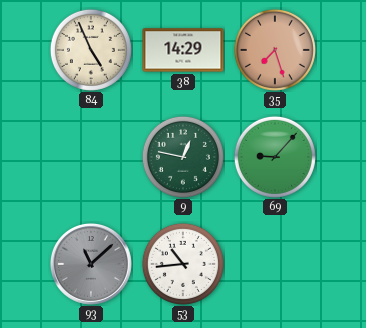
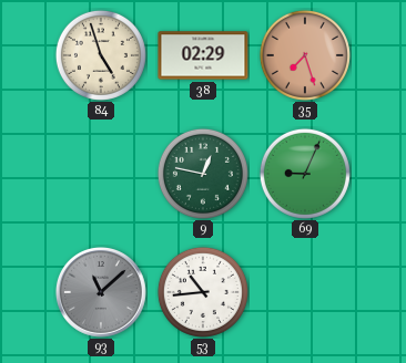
84: 4:56 -> 4:57 (101, 55)
38: 14:29 -> 02:29 (203, 55)
69: 9:07 -> 9:04 (305, 174)
